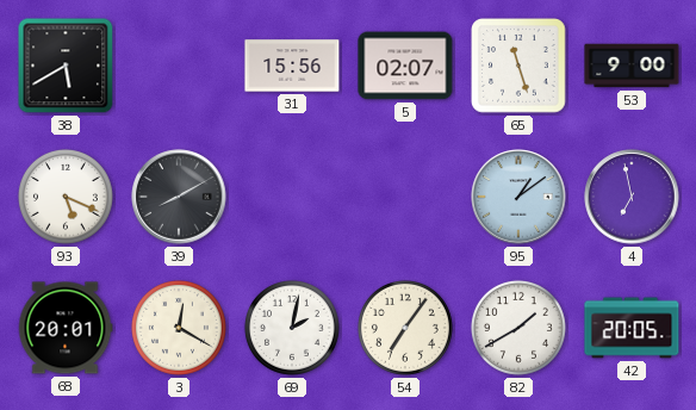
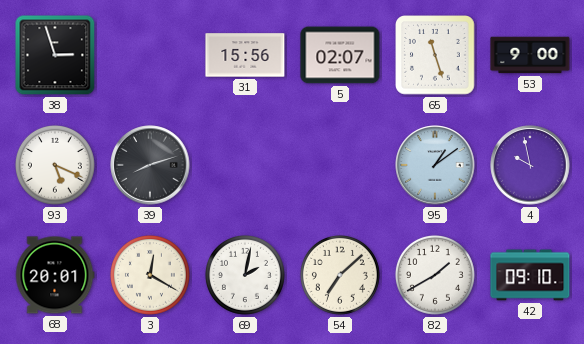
38: 5:40 -> 2:57 (55, 55)
39: 8:10 -> 8:12 (150, 165)
4: 6:58 -> 9:58 (530, 165)
54: 7:06 -> 7:08 (340, 275)
42: 20:05 -> 09:10 (530, 275)
